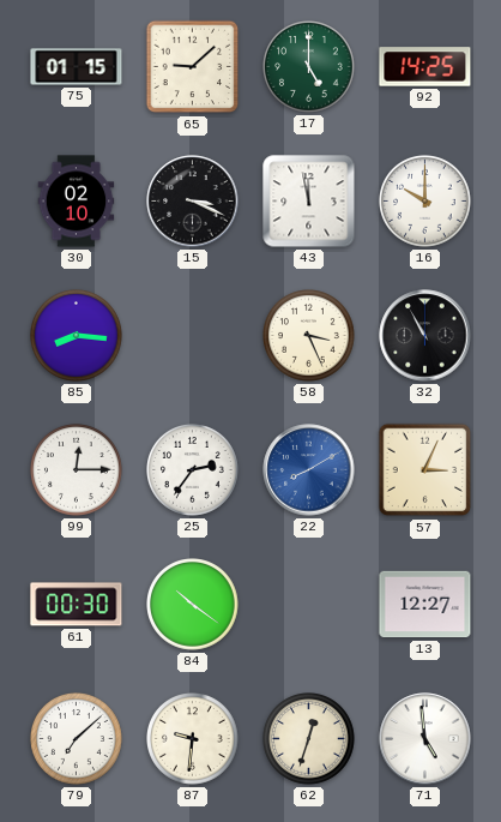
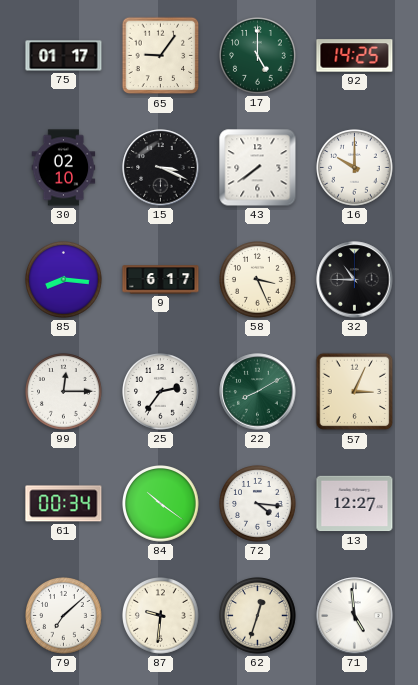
75: 01:15 -> 01:17 (64, 56)
65: 9:08 -> 9:06 (161, 56)
43: 11:58 -> 7:39 (258, 168)
9: none -> 6:17 (161, 280)
32: 10:55 -> 10:45 (355, 280)
22 dial: blue -> green (258, 392)
61: 00:30 -> 00:34 (64, 504)
72: none -> 4:16 (258, 504)
